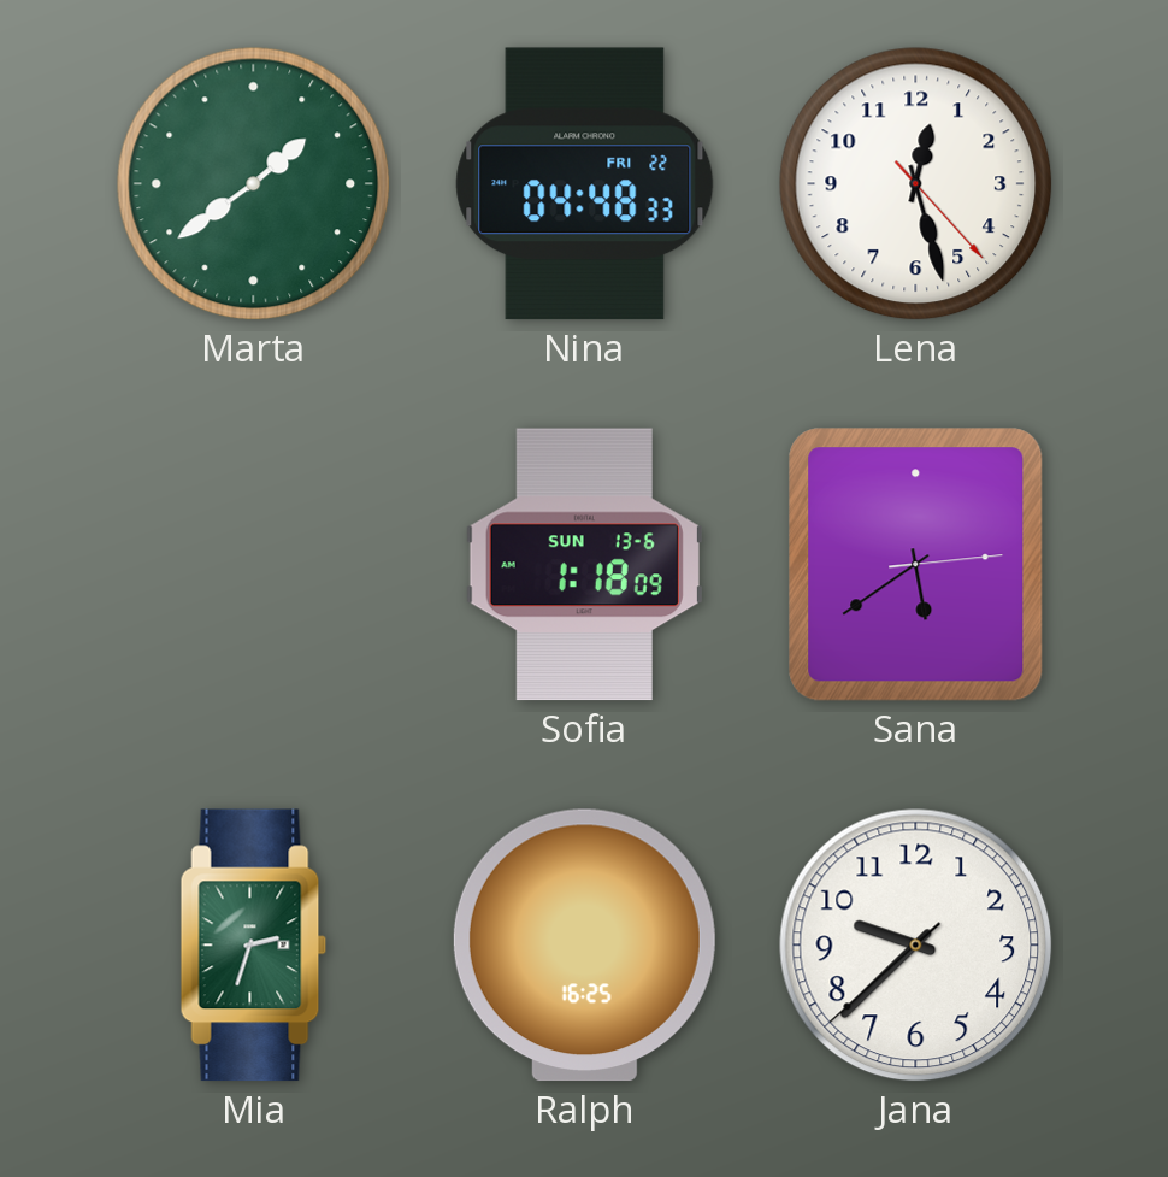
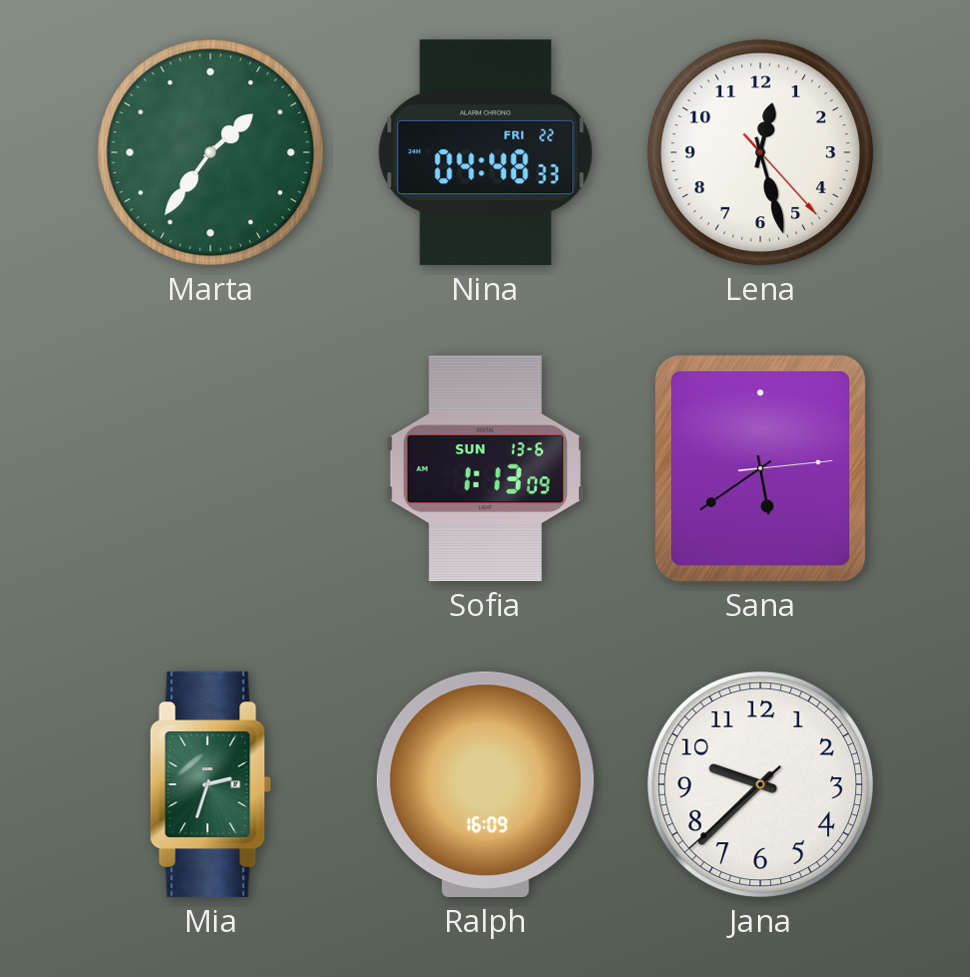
Marta: 1:39 -> 1:36 (211, 153)
Sofia: 1:18 -> 1:13 (485, 469)
Ralph: 16:25 -> 16:09 (485, 785)
